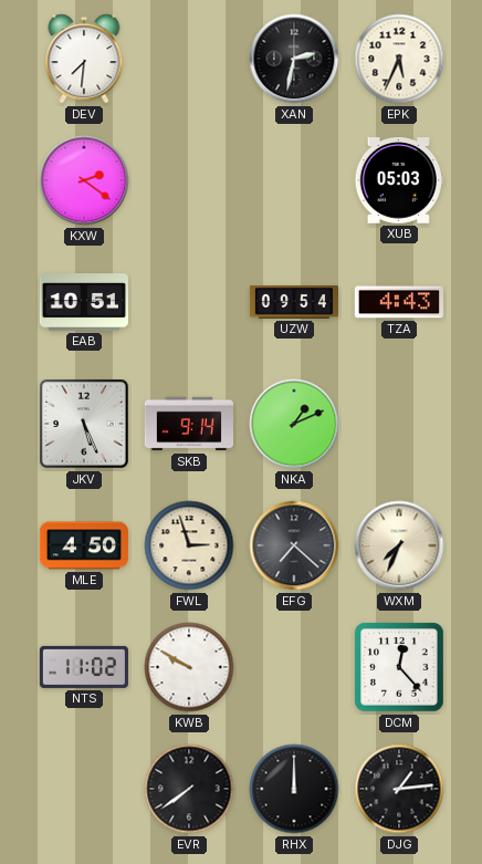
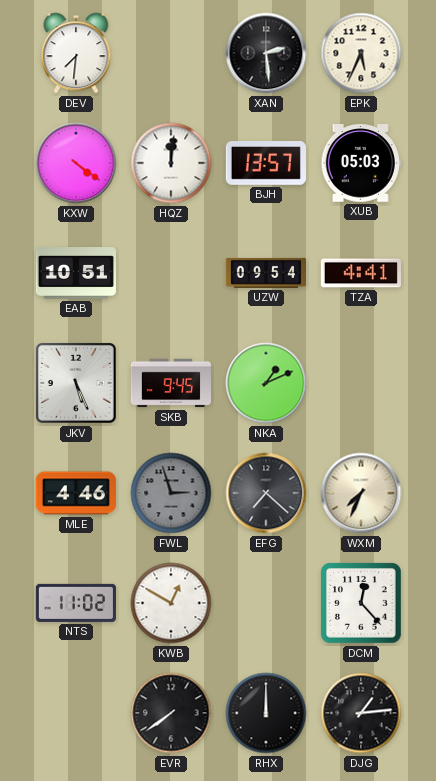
XAN: 2:32 -> 2:29 (266, 53)
KXW: 2:21 -> 4:21 (76, 163)
HQZ: none -> 12:01 (171, 163)
BJH: none -> 13:57 (266, 164)
TZA: 4:43 -> 4:41 (361, 273)
SKB: 9:14 -> 9:45 (170, 383)
MLE: 4:50 -> 4:46 (76, 493)
FWL dial: cream -> grey (171, 493)
KWB: 9:50 -> 12:50 (171, 603)
